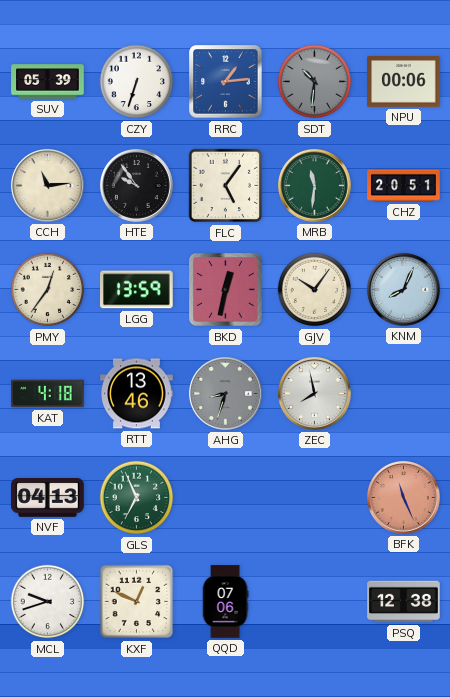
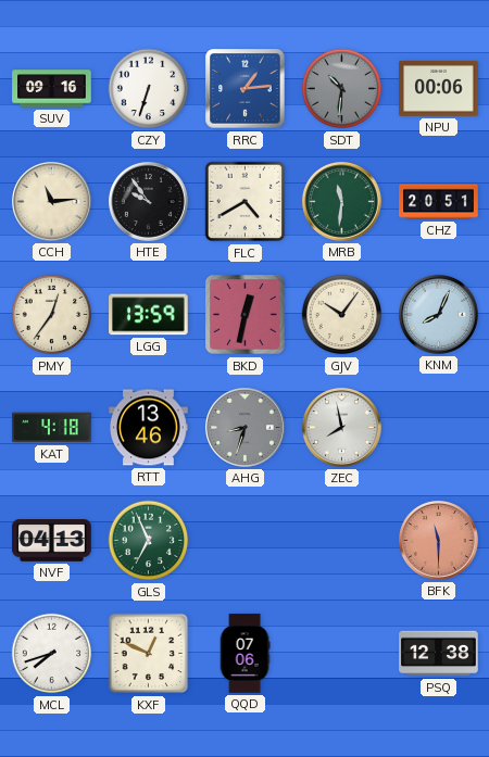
SUV: 05:39 -> 09:16 (52, 89)
FLC: 5:06 -> 4:40 (246, 202)
BFK: 11:26 -> 11:30 (438, 540)
MCL: 9:42 -> 7:42 (52, 654)
